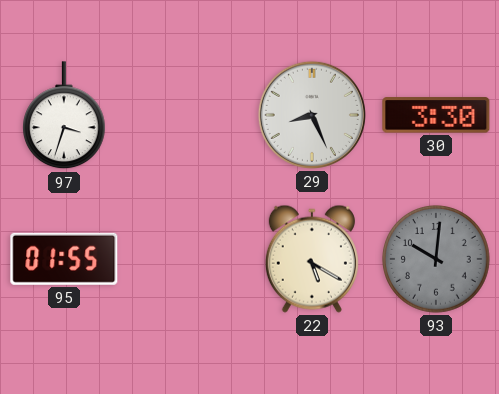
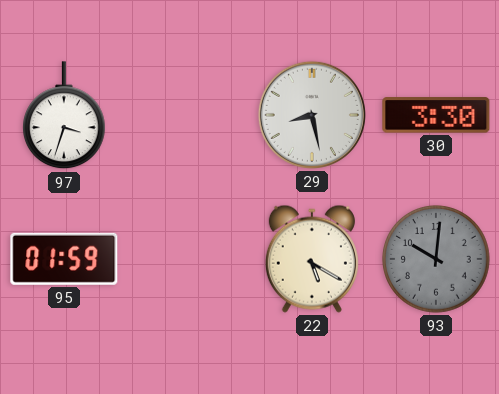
29: 8:26 -> 8:28 (312, 115)
95: 01:55 -> 01:59 (64, 259)
